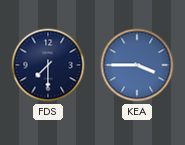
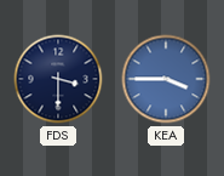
FDS: 7:30 -> 3:30 (58, 79)
